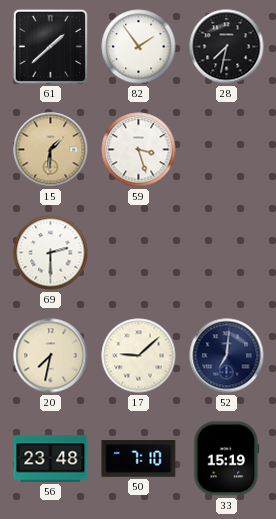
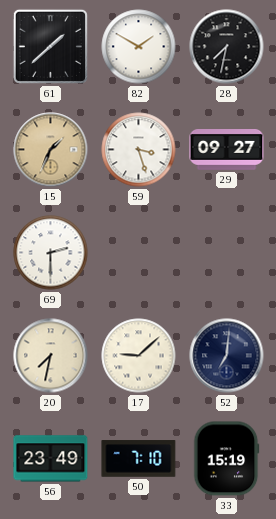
82: 1:54 -> 1:50 (139, 47)
15: 1:31 -> 1:34 (51, 150)
29: none -> 09:27 (227, 150)
56: 23:48 -> 23:49 (51, 459)
